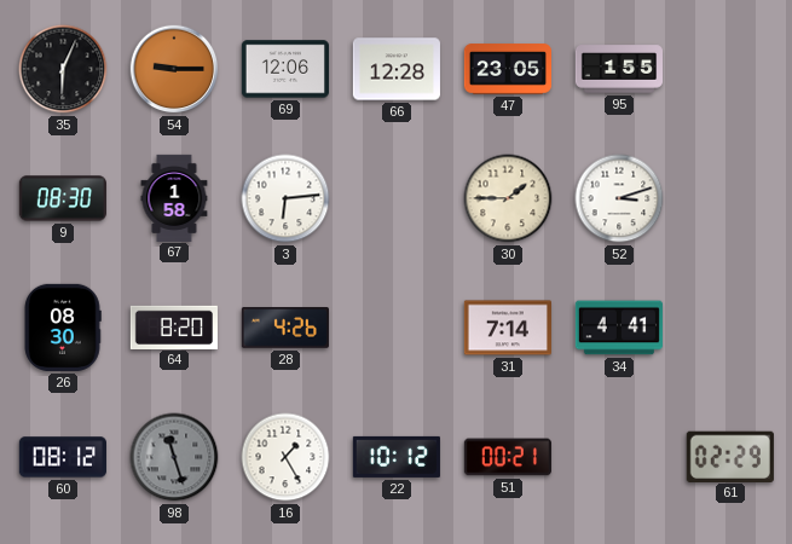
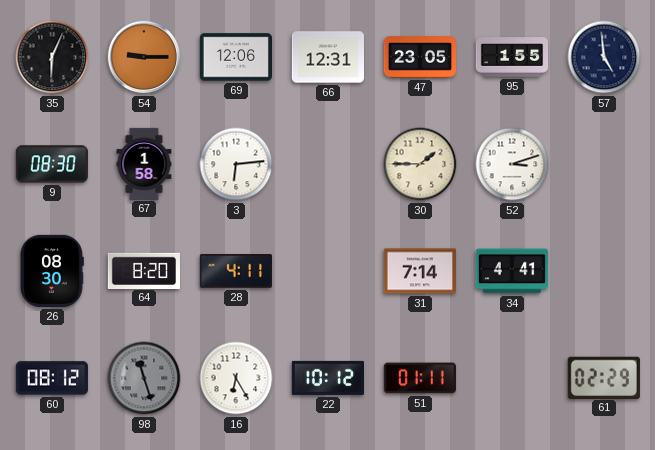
66: 12:28 -> 12:31 (327, 57)
57: none -> 4:59 (604, 57)
28: 4:26 -> 4:11 (236, 271)
16: 1:25 -> 6:25 (236, 378)
51: 00:21 -> 01:11 (420, 378)
